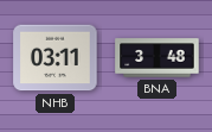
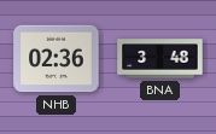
NHB: 03:11 -> 02:36 (57, 59)
